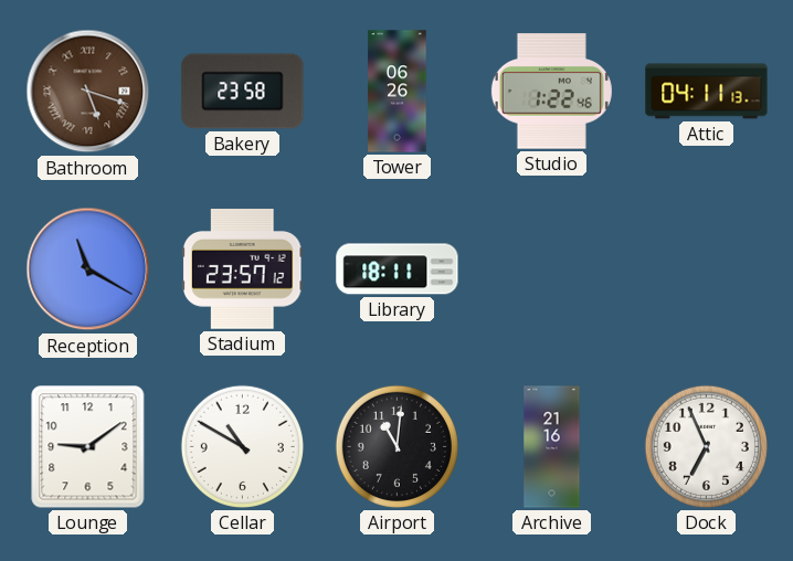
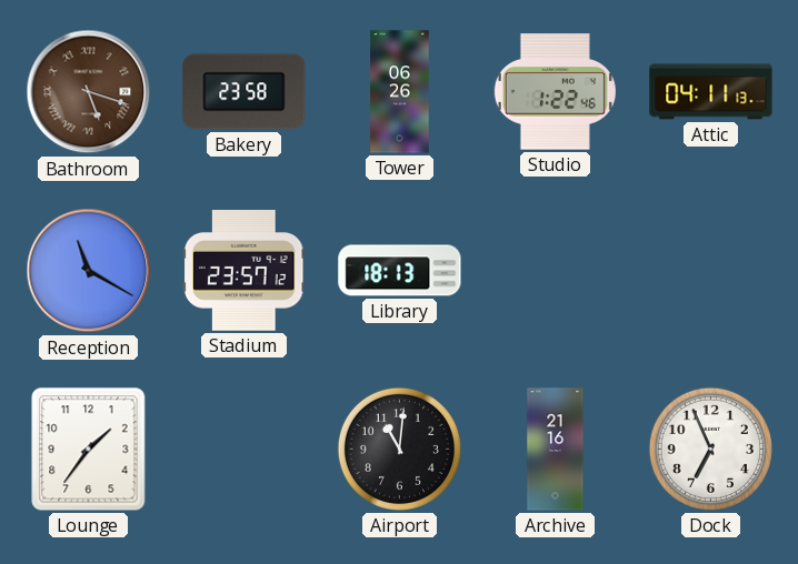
Library: 18:11 -> 18:13 (400, 271)
Lounge: 9:09 -> 1:36 (89, 450)
Cellar: 10:50 -> none (242, 446)
